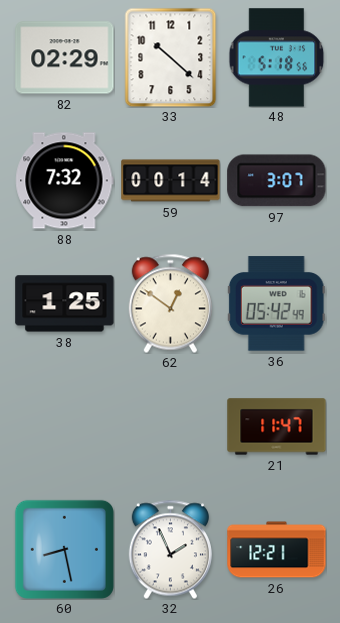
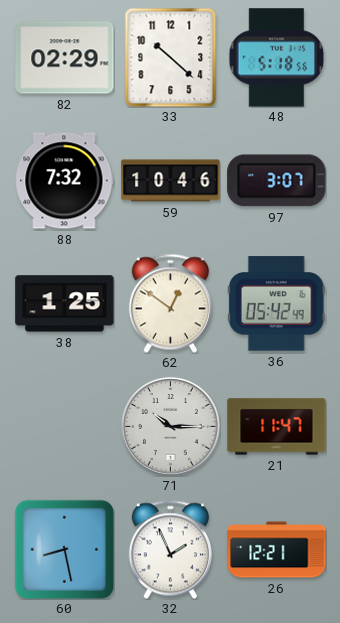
59: 00:14 -> 10:46 (171, 181)
71: none -> 10:15 (171, 427)
